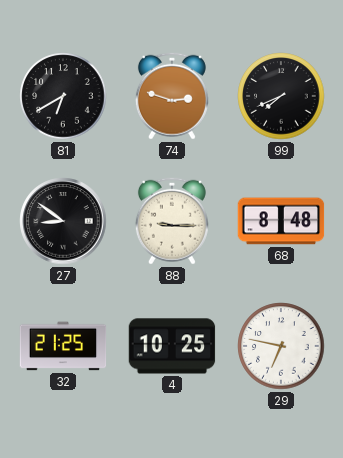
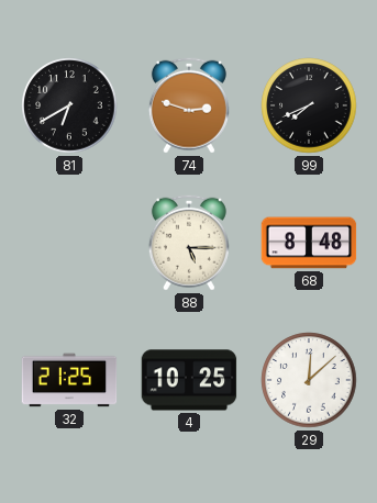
27: 8:51 -> none (63, 221)
88: 9:15 -> 5:15 (189, 243)
29: 6:47 -> 12:08 (309, 380)
